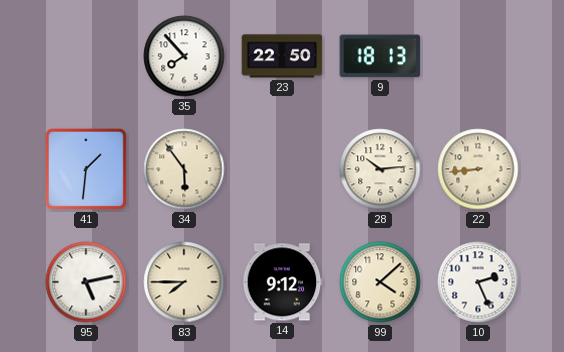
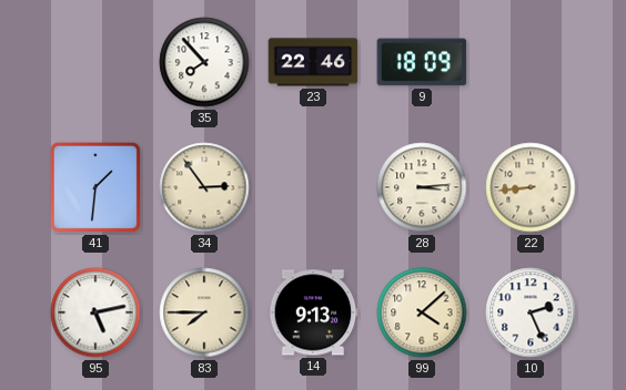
23: 22:50 -> 22:46 (313, 62)
9: 18:13 -> 18:09 (422, 62)
34: 5:54 -> 2:54 (204, 187)
28: 10:14 -> 3:14 (422, 187)
14: 9:12 -> 9:13 (313, 312)
